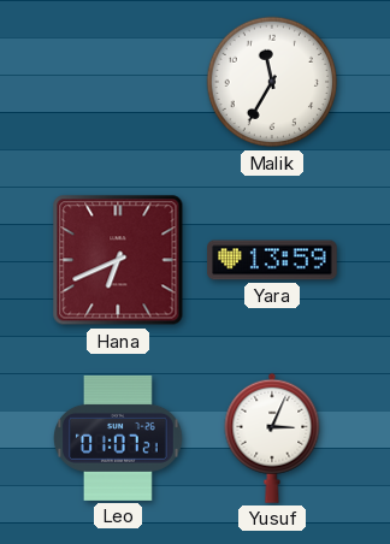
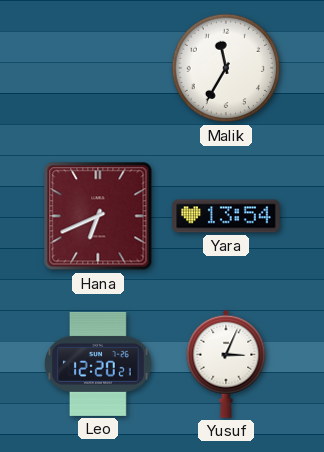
Yara: 13:59 -> 13:54 (226, 216)
Leo: 01:07 -> 12:20 (99, 364)
